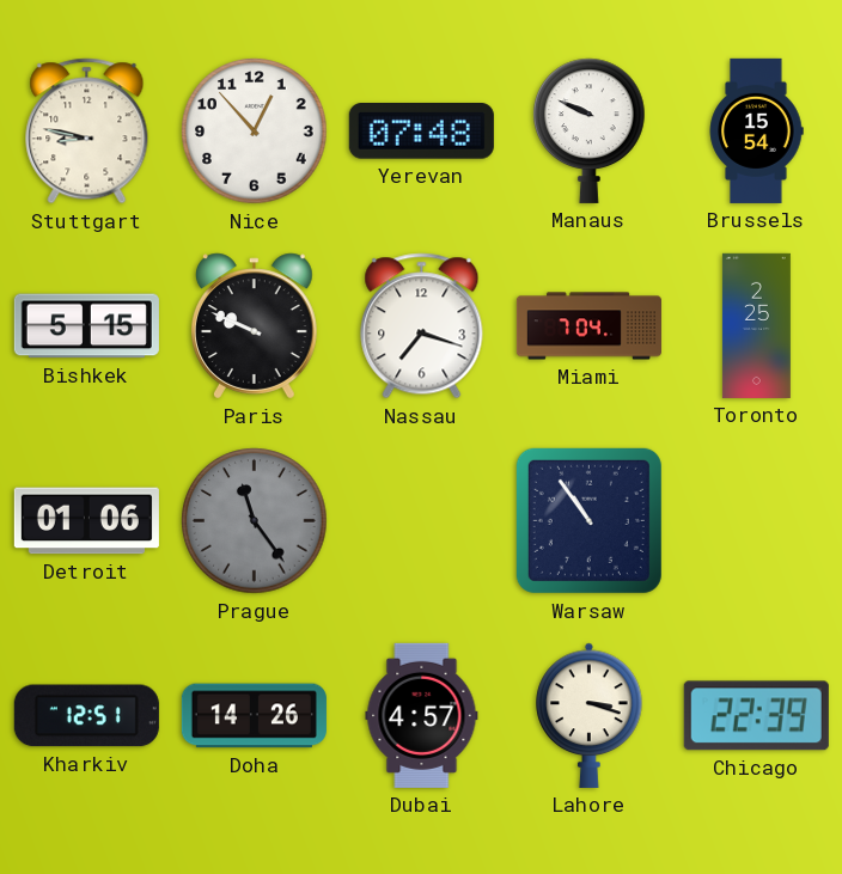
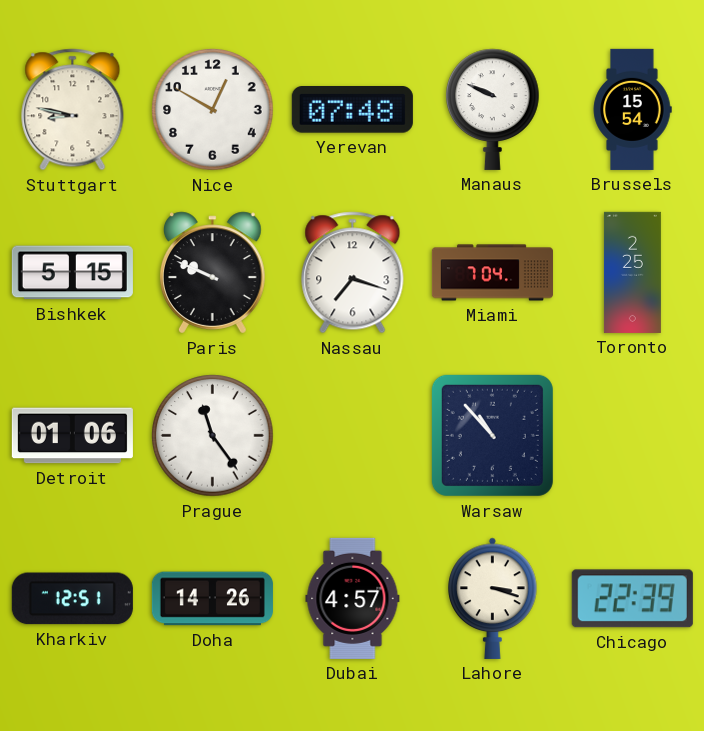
Nice: 12:53 -> 12:50 (213, 110)
Prague dial: grey -> white (213, 436)
Warsaw: 10:54 -> 10:53 (492, 435)
